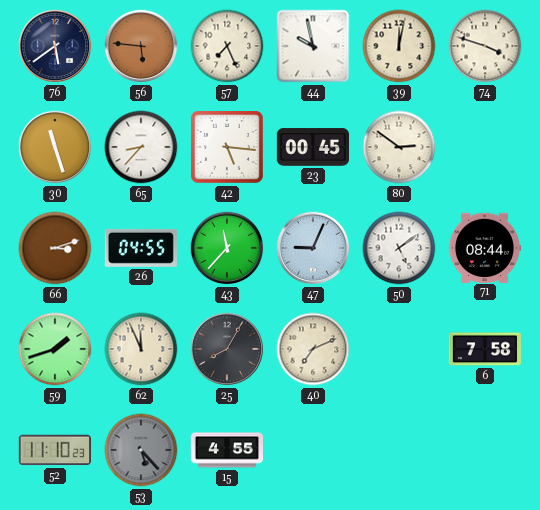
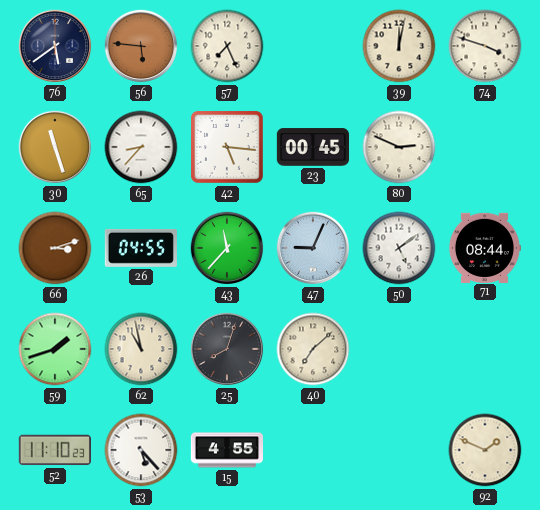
44: 9:58 -> none (313, 46)
80: 2:51 -> 2:49 (399, 147)
62: 11:56 -> 10:58 (141, 349)
25: 8:05 -> 8:03 (227, 349)
40: 7:11 -> 7:08 (313, 349)
6: 7:58 -> none (485, 349)
53 dial: grey -> white (141, 450)
92: none -> 1:49 (485, 450)
